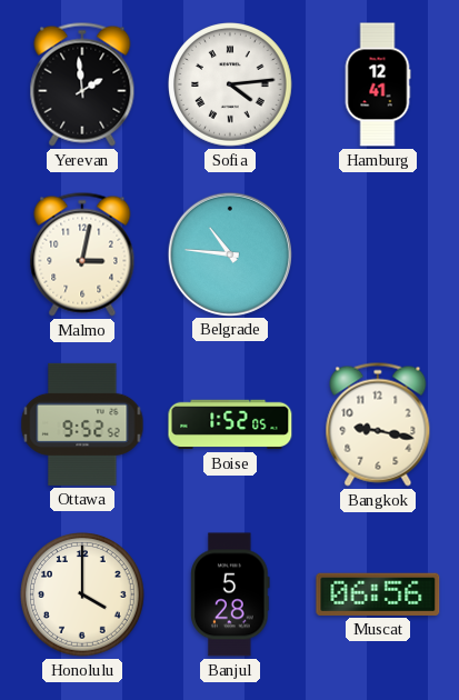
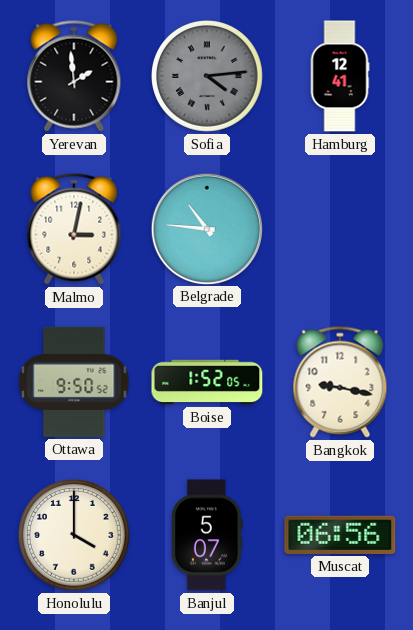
Sofia dial: white -> grey (208, 77)
Ottawa: 9:52 -> 9:50 (74, 382)
Banjul: 5:28 -> 5:07 (207, 535)
